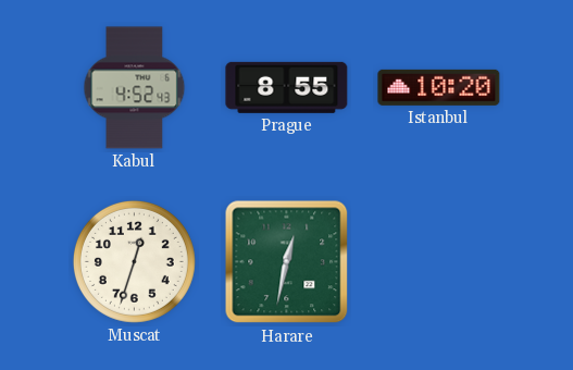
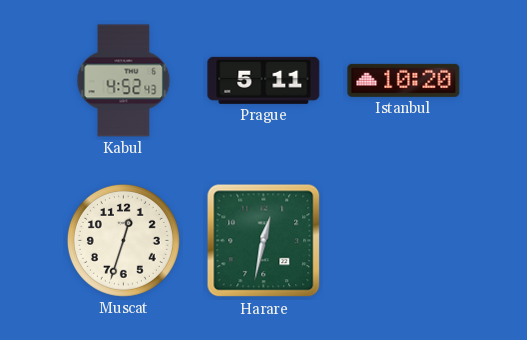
Prague: 8:55 -> 5:11 (264, 80)
